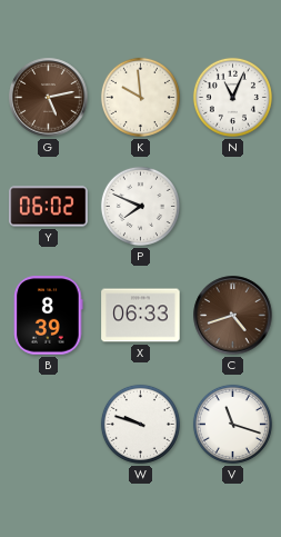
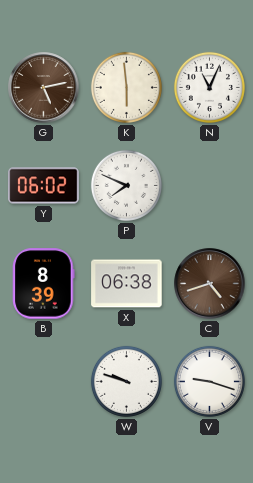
K: 9:59 -> 5:59 (126, 87)
X: 06:33 -> 06:38 (127, 284)
V: 11:18 -> 9:18 (209, 381)
